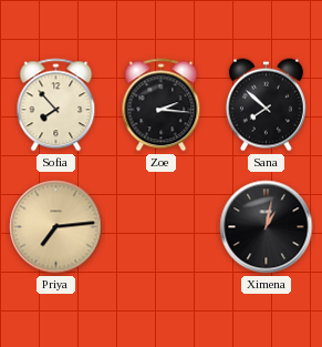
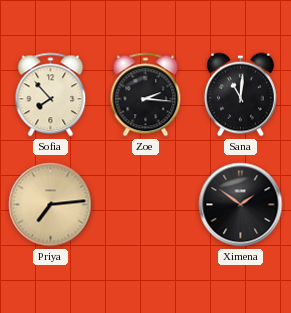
Sana: 7:52 -> 11:01 (240, 95)
Ximena: 1:02 -> 1:51 (241, 205)
